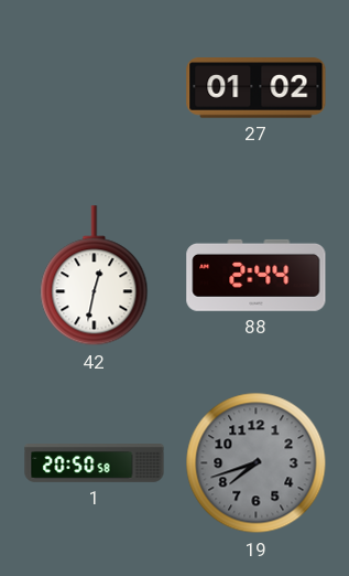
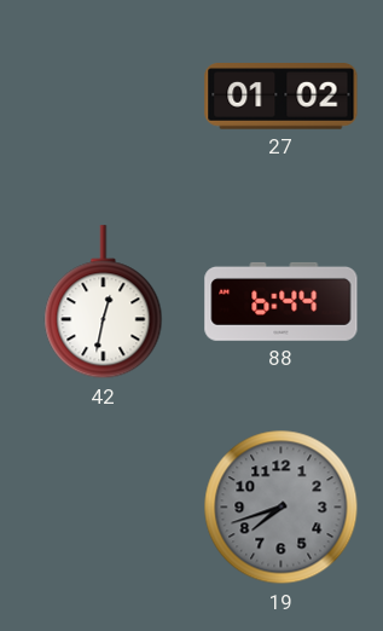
88: 2:44 -> 6:44 (282, 301)
1: 20:50 -> none (95, 463)
